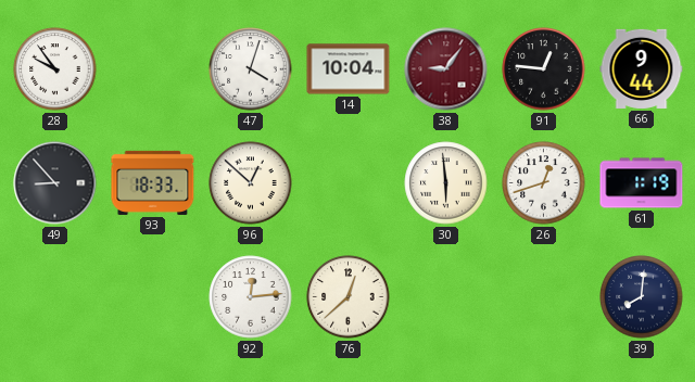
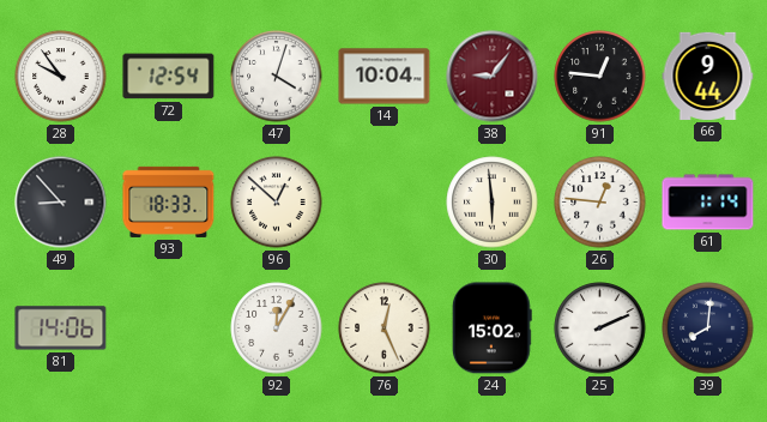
72: none -> 12:54 (169, 77)
26: 12:42 -> 12:46 (600, 203)
61: 1:19 -> 1:14 (708, 203)
81: none -> 14:06 (61, 328)
92: 12:14 -> 12:05 (277, 328)
76: 12:38 -> 12:26 (385, 328)
24: none -> 15:02 (491, 328)
25: none -> 2:11 (600, 328)
